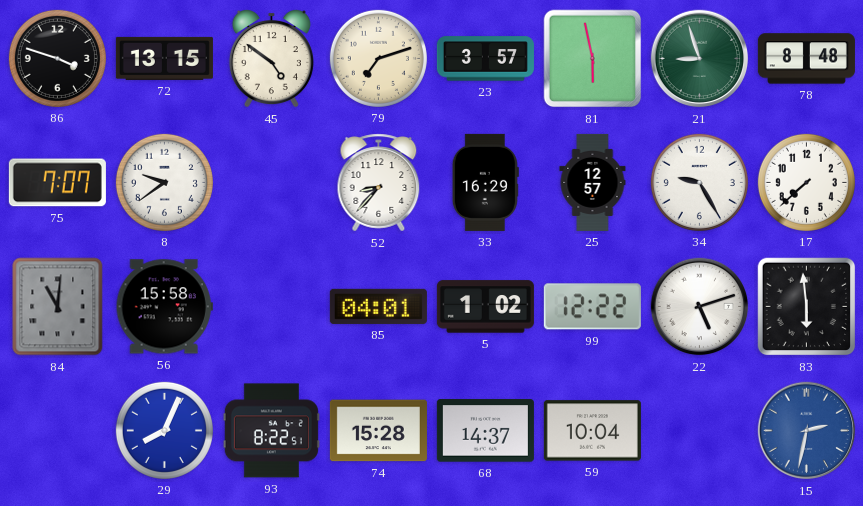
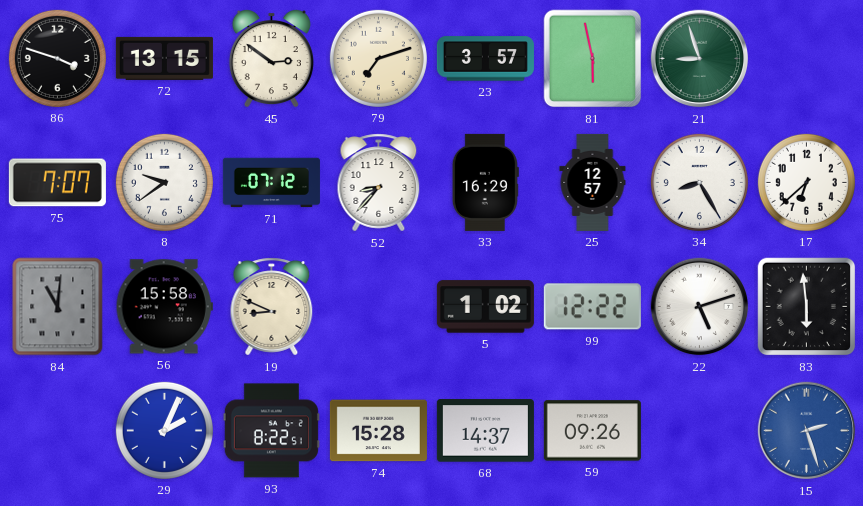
45: 4:51 -> 2:51 (271, 59)
78: 8:48 -> none (806, 59)
71: none -> 07:12 (271, 183)
34: 9:25 -> 8:25 (699, 182)
17: 7:38 -> 6:38 (806, 182)
19: none -> 8:49 (272, 307)
85: 04:01 -> none (378, 306)
29: 8:04 -> 2:04 (164, 430)
59: 10:04 -> 09:26 (592, 431)
15: 2:32 -> 2:27 (807, 431)
